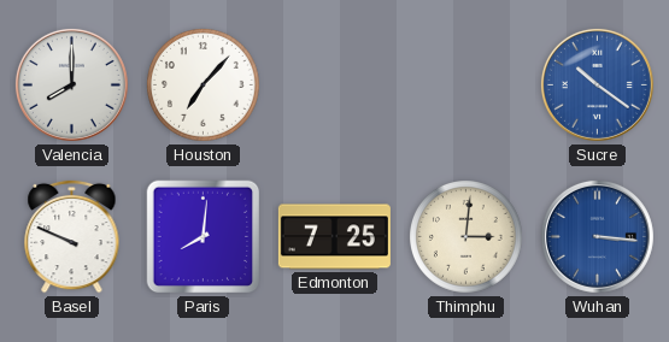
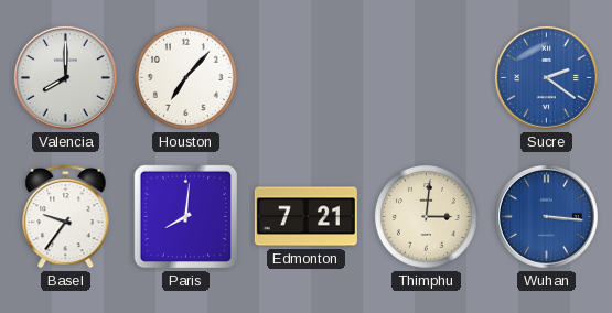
Sucre: 10:21 -> 2:21 (546, 77)
Basel: 9:49 -> 9:36 (66, 216)
Edmonton: 7:25 -> 7:21 (305, 217)
